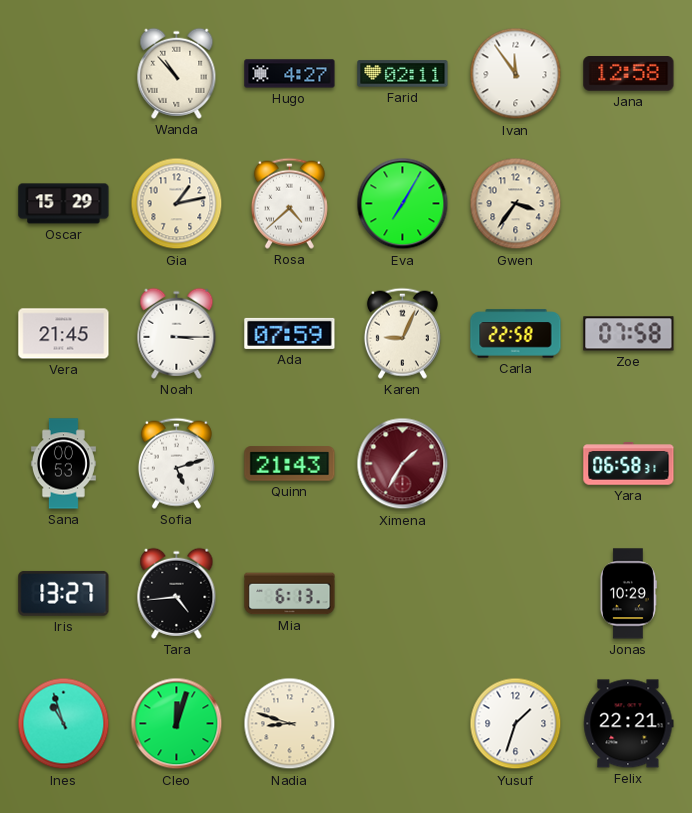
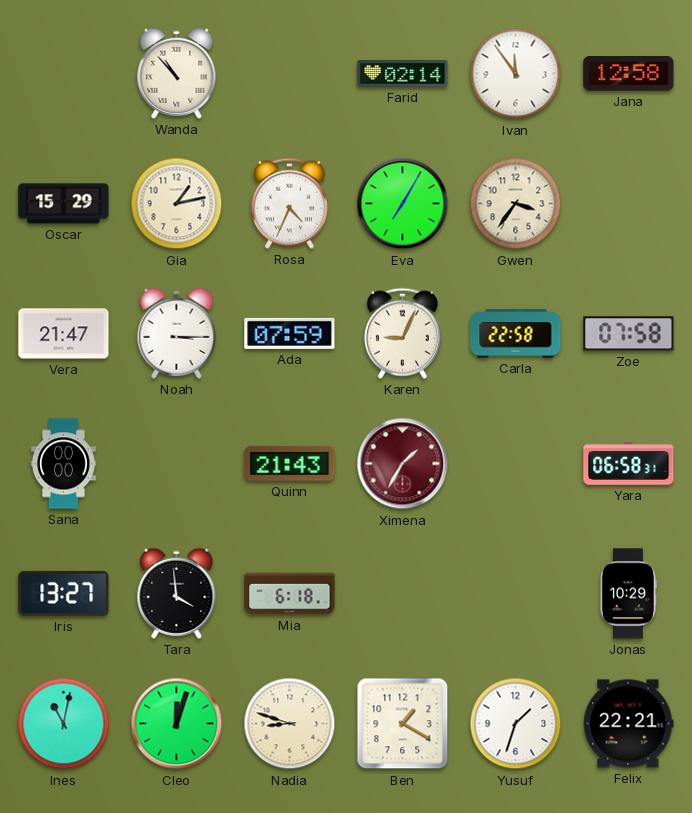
Hugo: 4:27 -> none (290, 74)
Farid: 02:11 -> 02:14 (403, 74)
Rosa: 4:38 -> 4:34 (289, 203)
Vera: 21:45 -> 21:47 (64, 334)
Sana: 00:53 -> 00:00 (63, 464)
Sofia: 5:12 -> none (176, 463)
Tara: 4:44 -> 3:59 (177, 593)
Mia: 6:13 -> 6:18 (290, 594)
Ines: 10:57 -> 11:02 (64, 724)
Ben: none -> 1:20 (403, 724)
